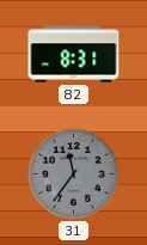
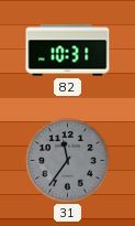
82: 8:31 -> 10:31 (68, 51)
